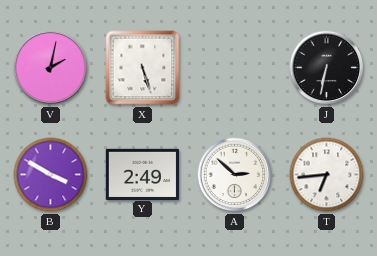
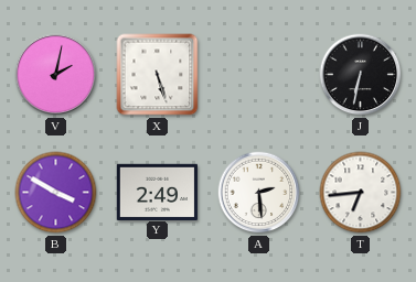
A: 2:52 -> 2:29 (259, 193)
